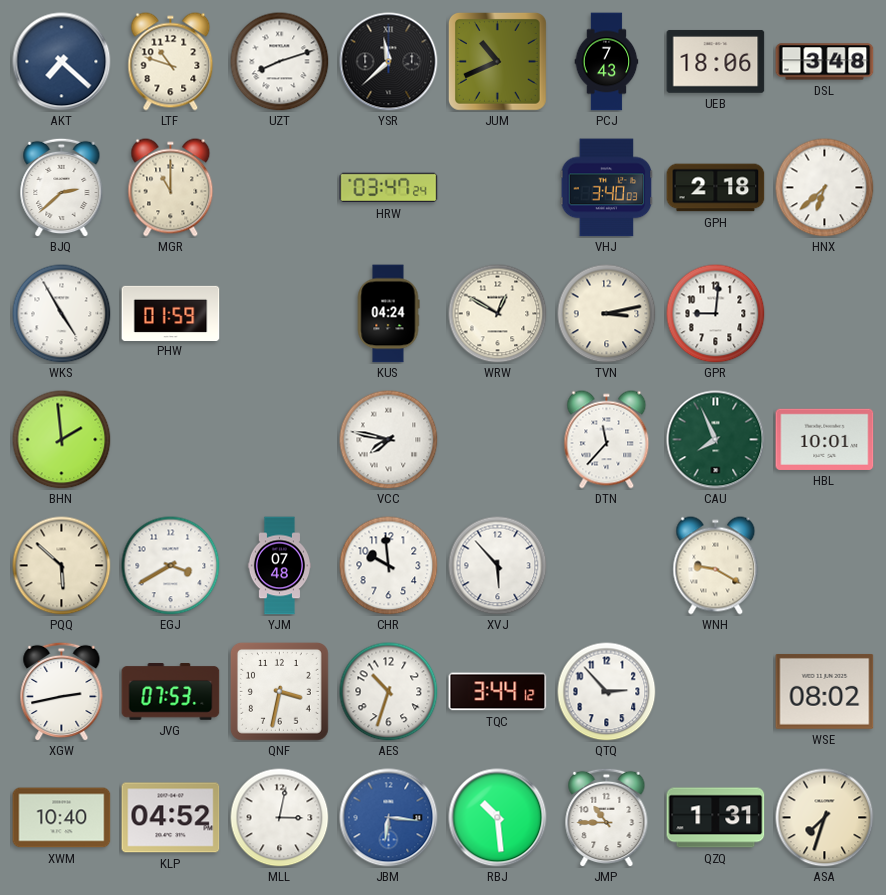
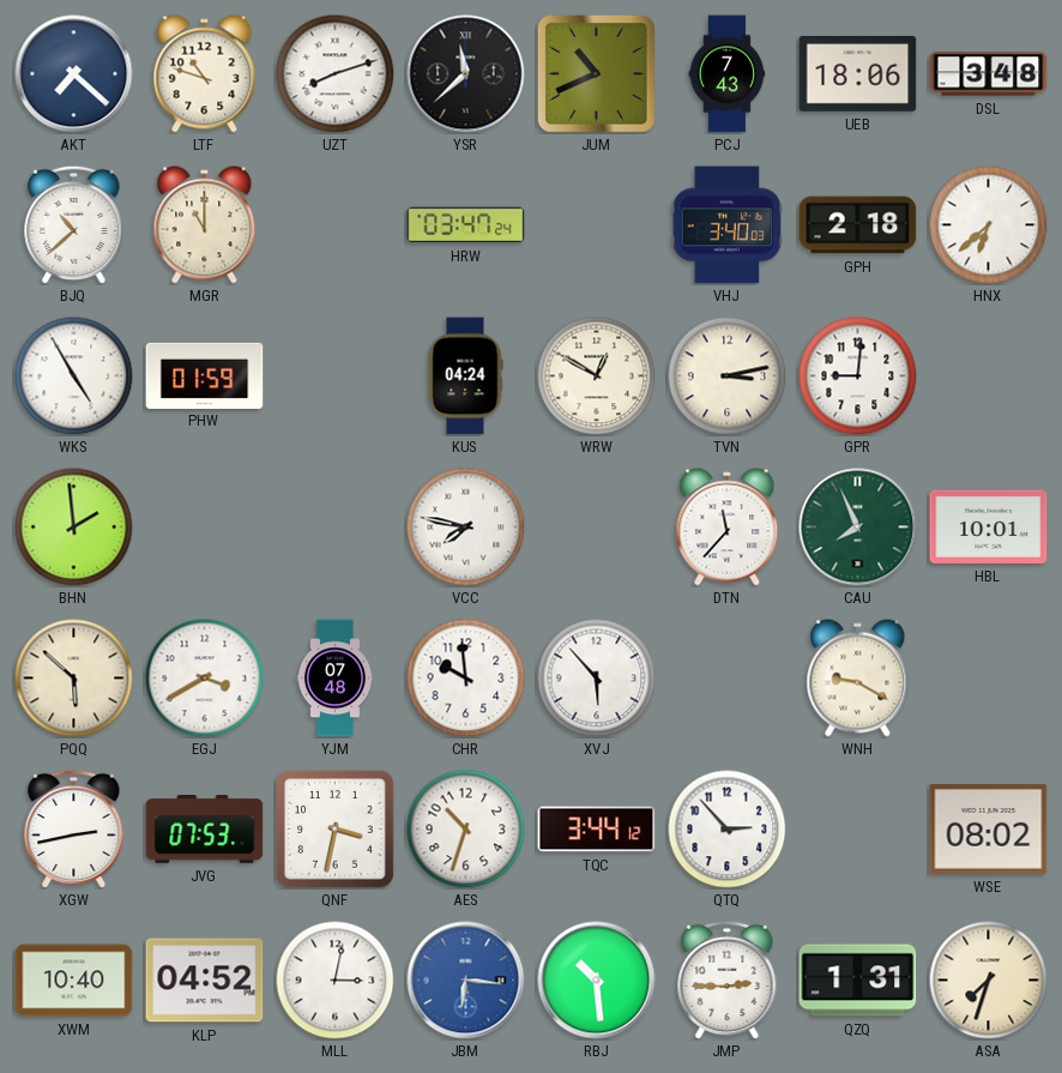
BJQ: 2:38 -> 10:38 (74, 224)
JMP: 10:45 -> 2:45 (728, 979)
